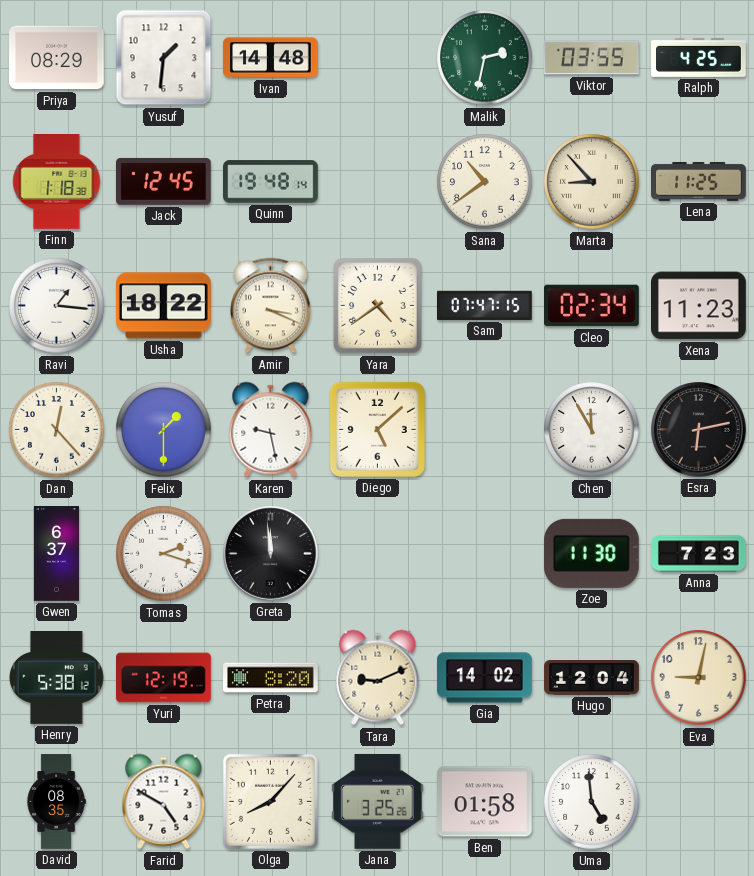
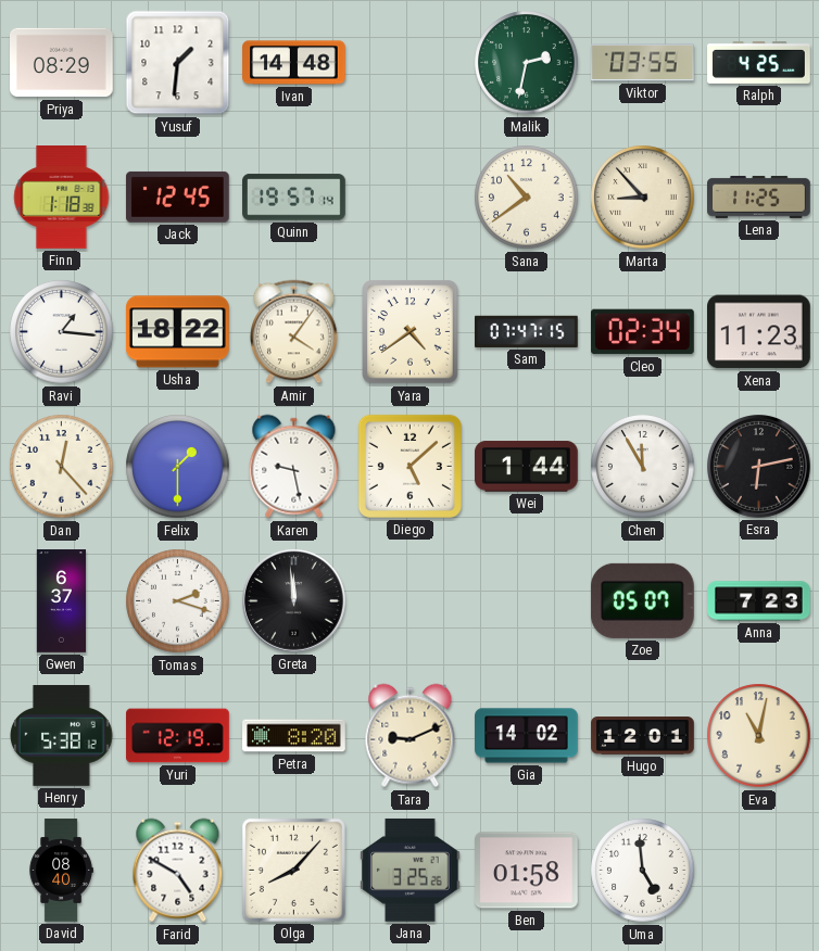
Quinn: 19:48 -> 19:57 (294, 198)
Amir: 3:19 -> 4:06 (293, 332)
Wei: none -> 1:44 (527, 467)
Zoe: 11:30 -> 05:07 (642, 600)
Hugo: 12:04 -> 12:01 (643, 736)
Eva: 9:02 -> 11:02 (759, 736)
David: 08:35 -> 08:40 (61, 871)
